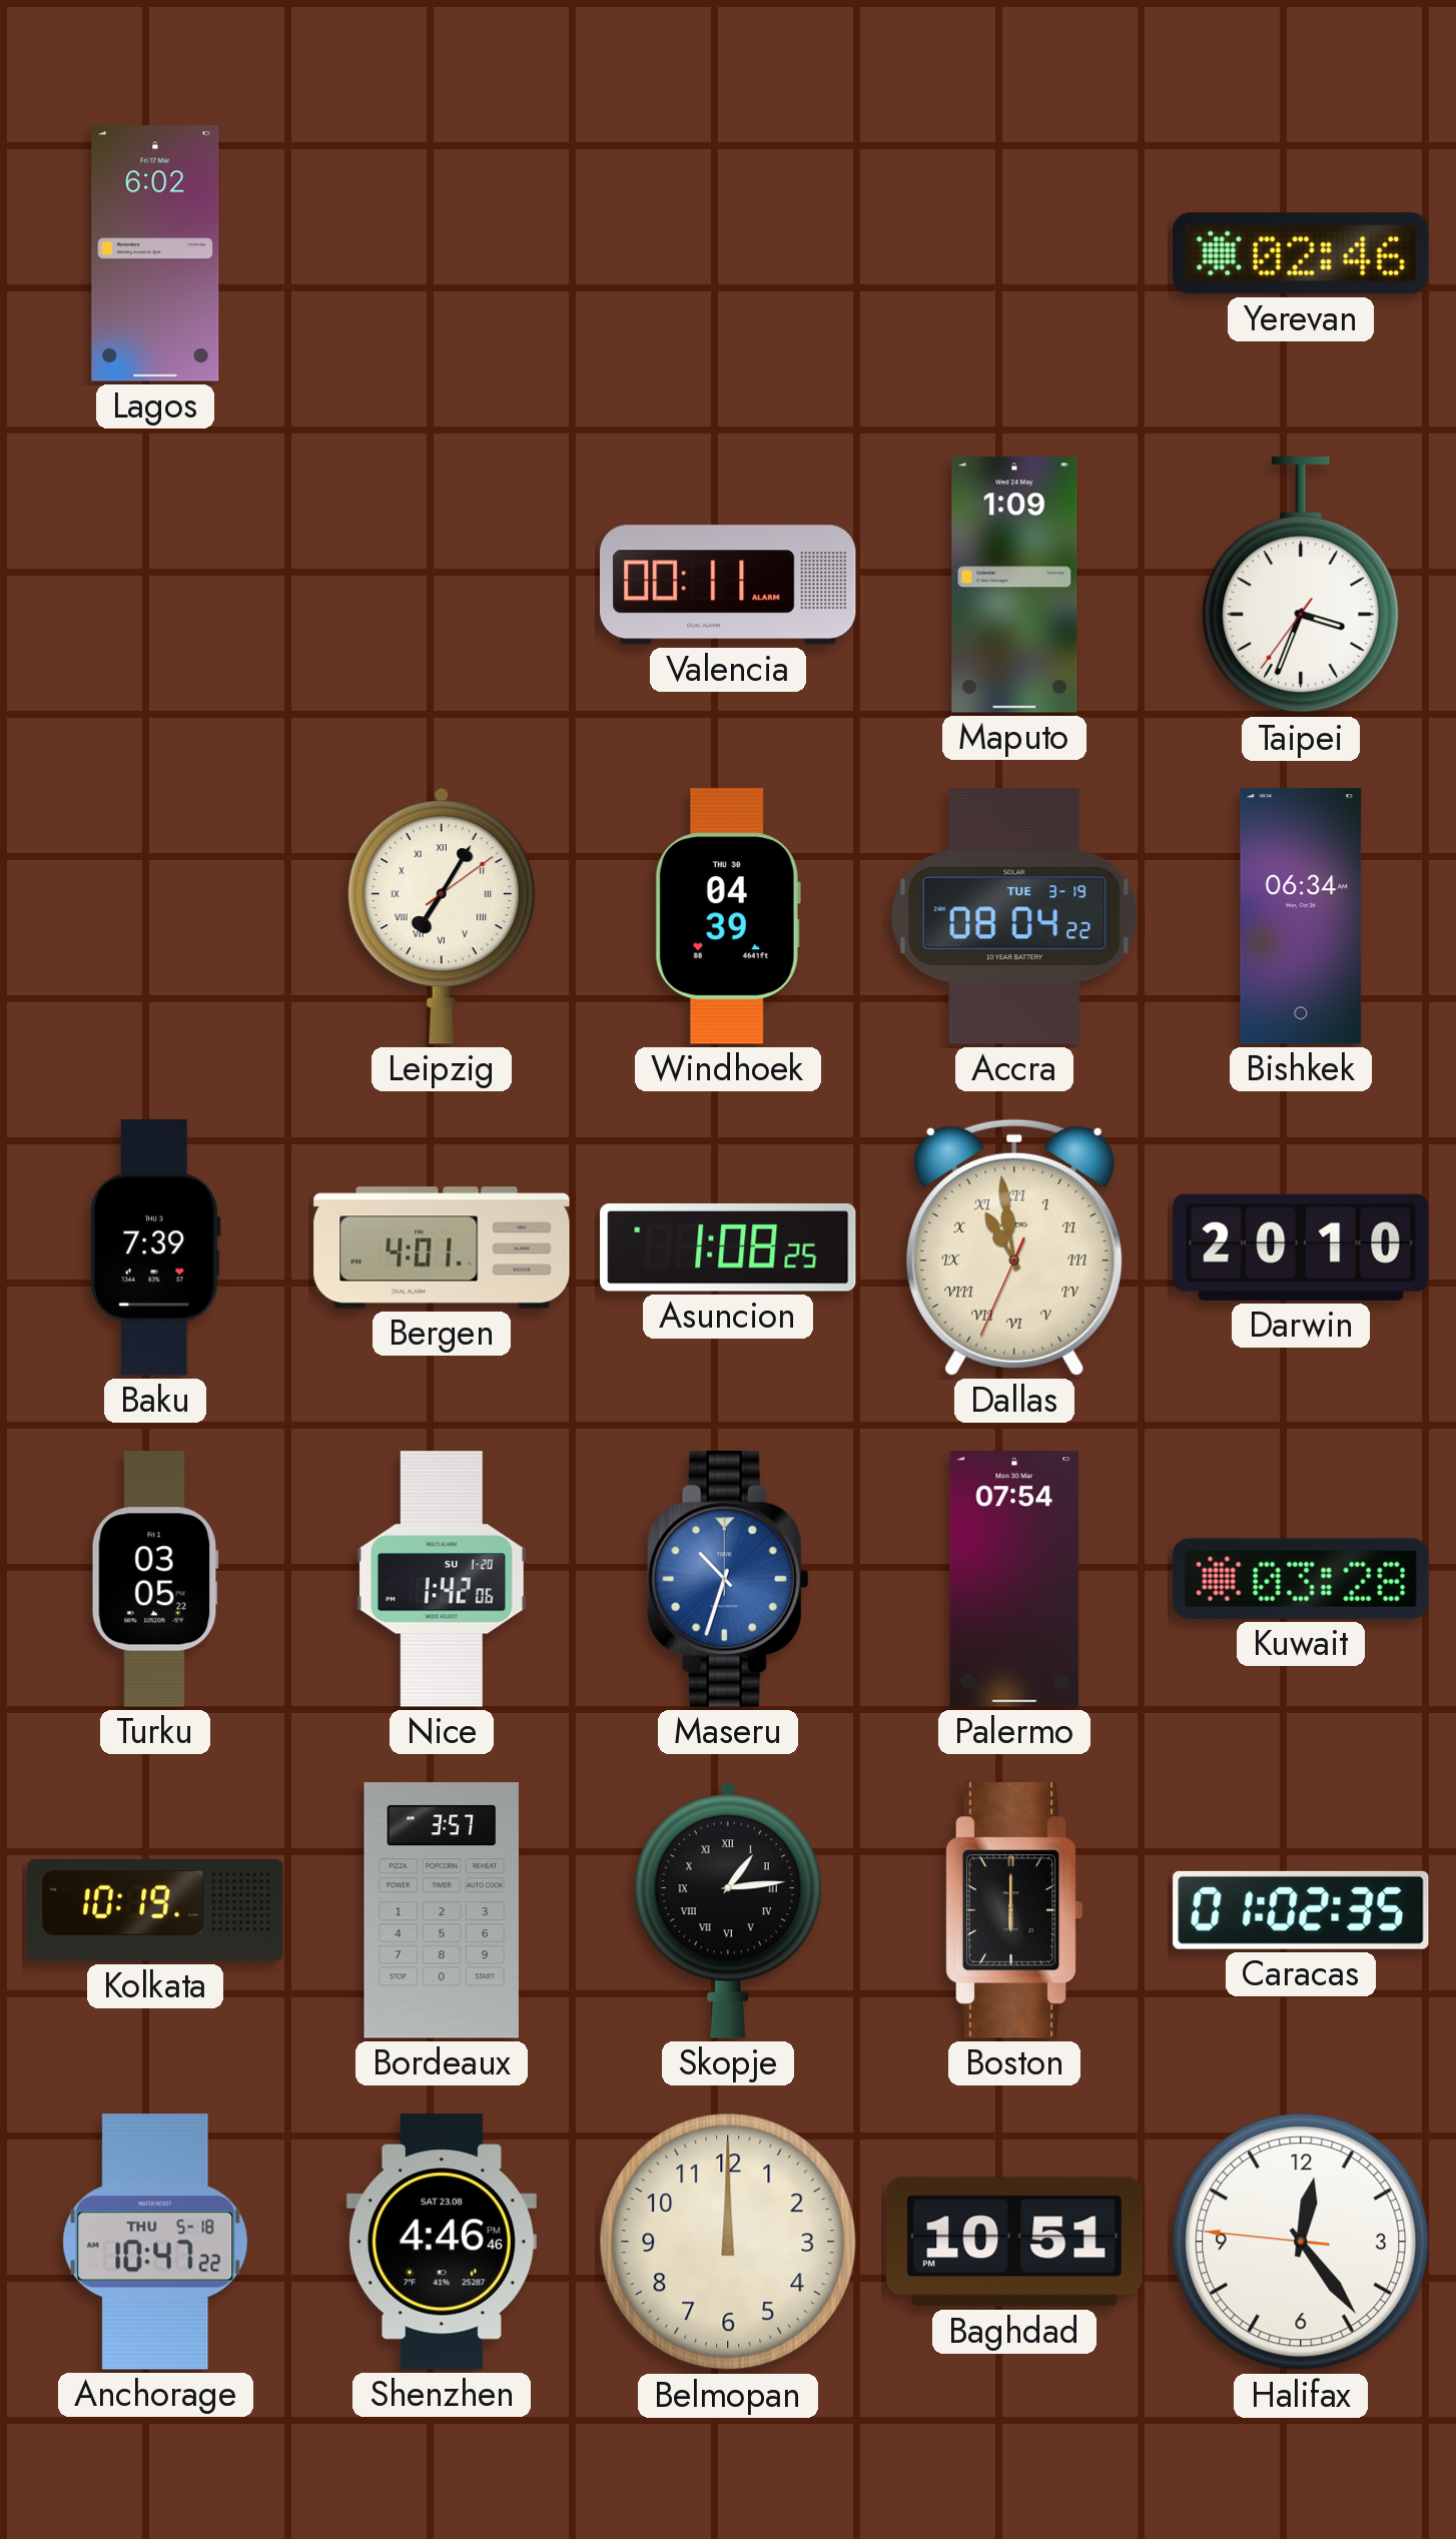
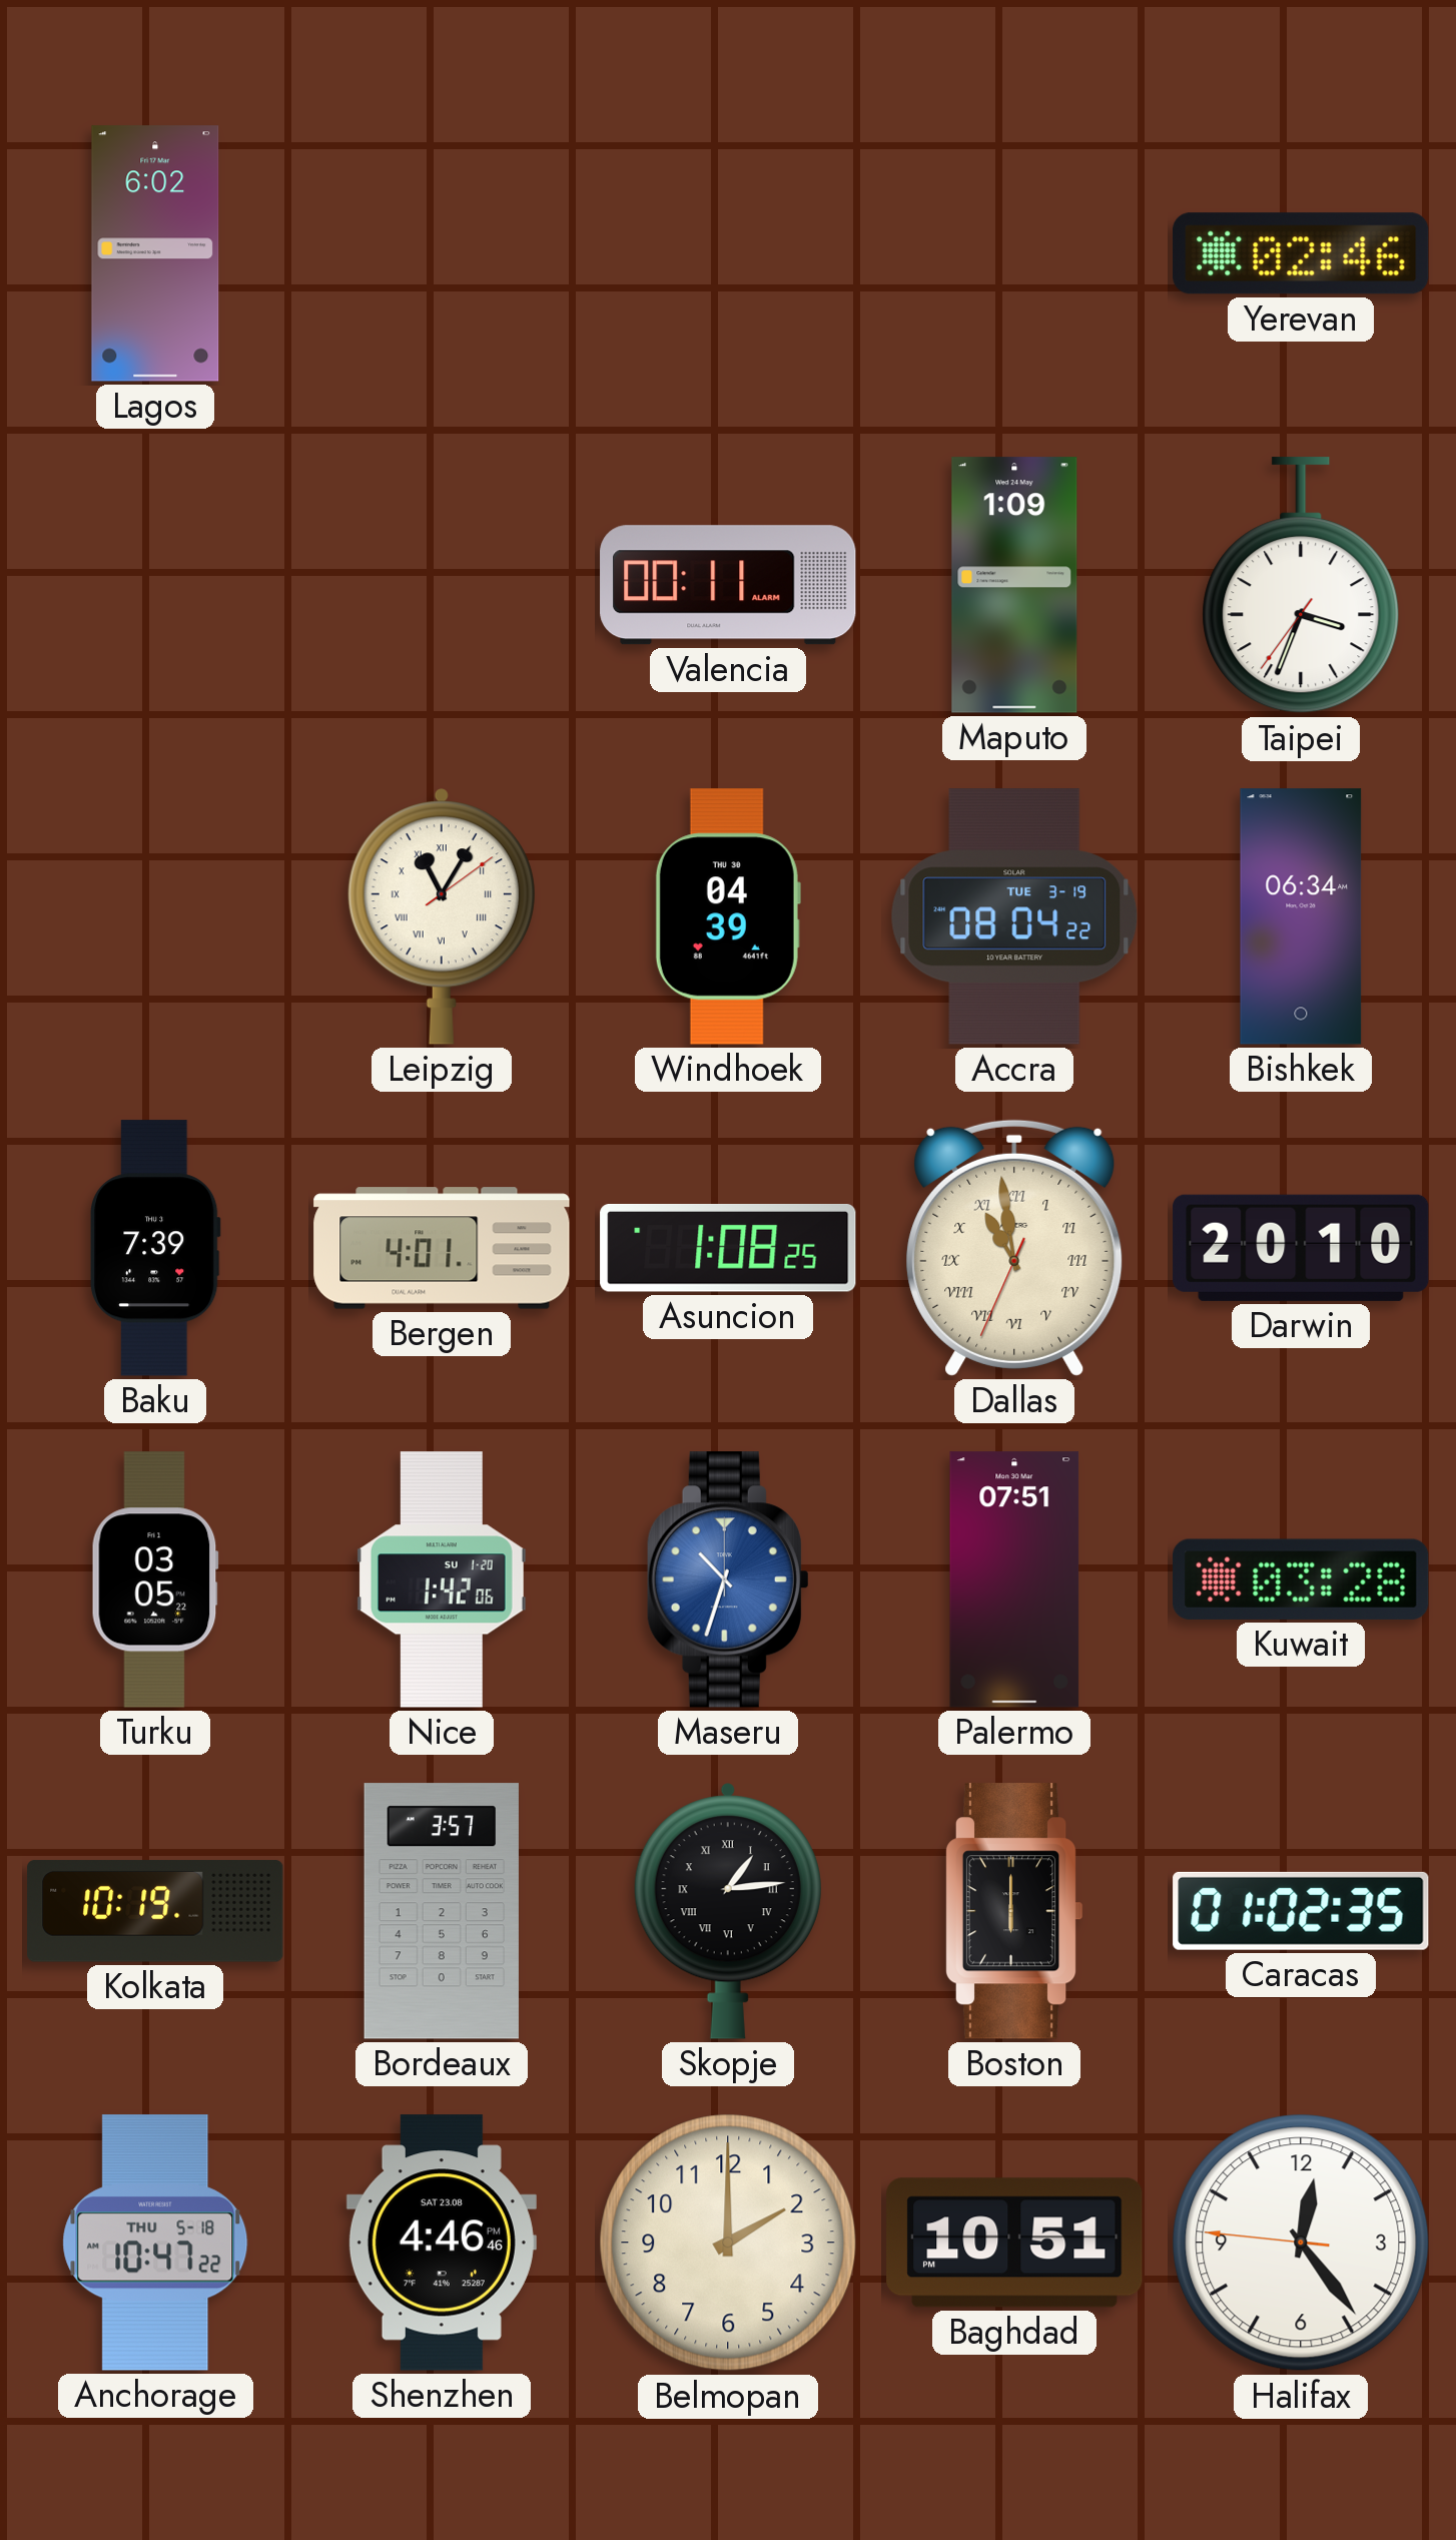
Leipzig: 7:05 -> 11:05 (442, 916)
Palermo: 07:54 -> 07:51 (1014, 1579)
Belmopan: 12:00 -> 2:00 (728, 2243)
